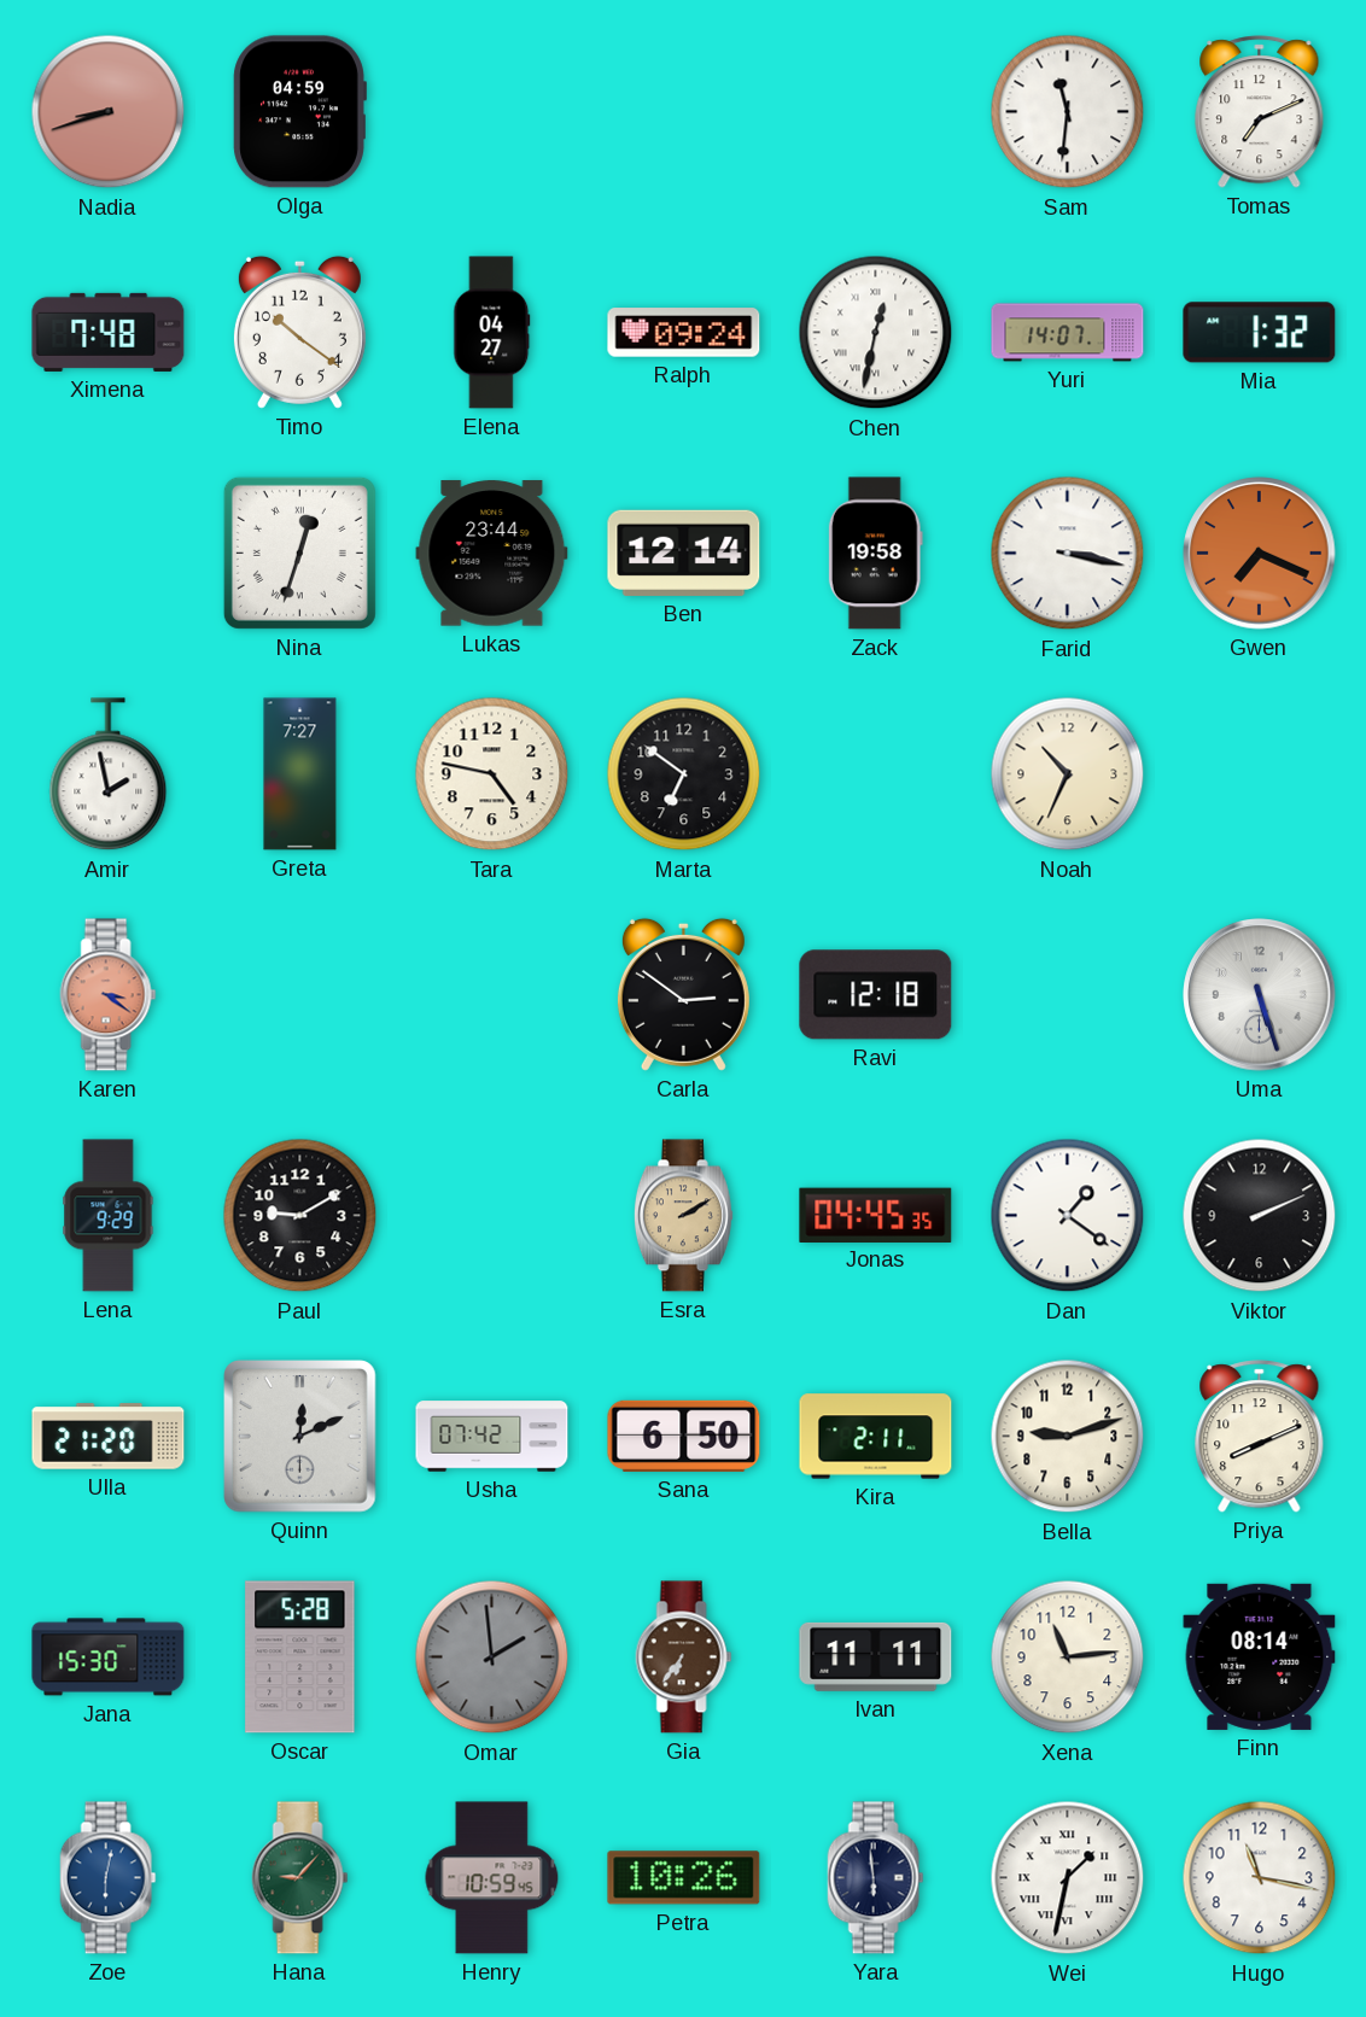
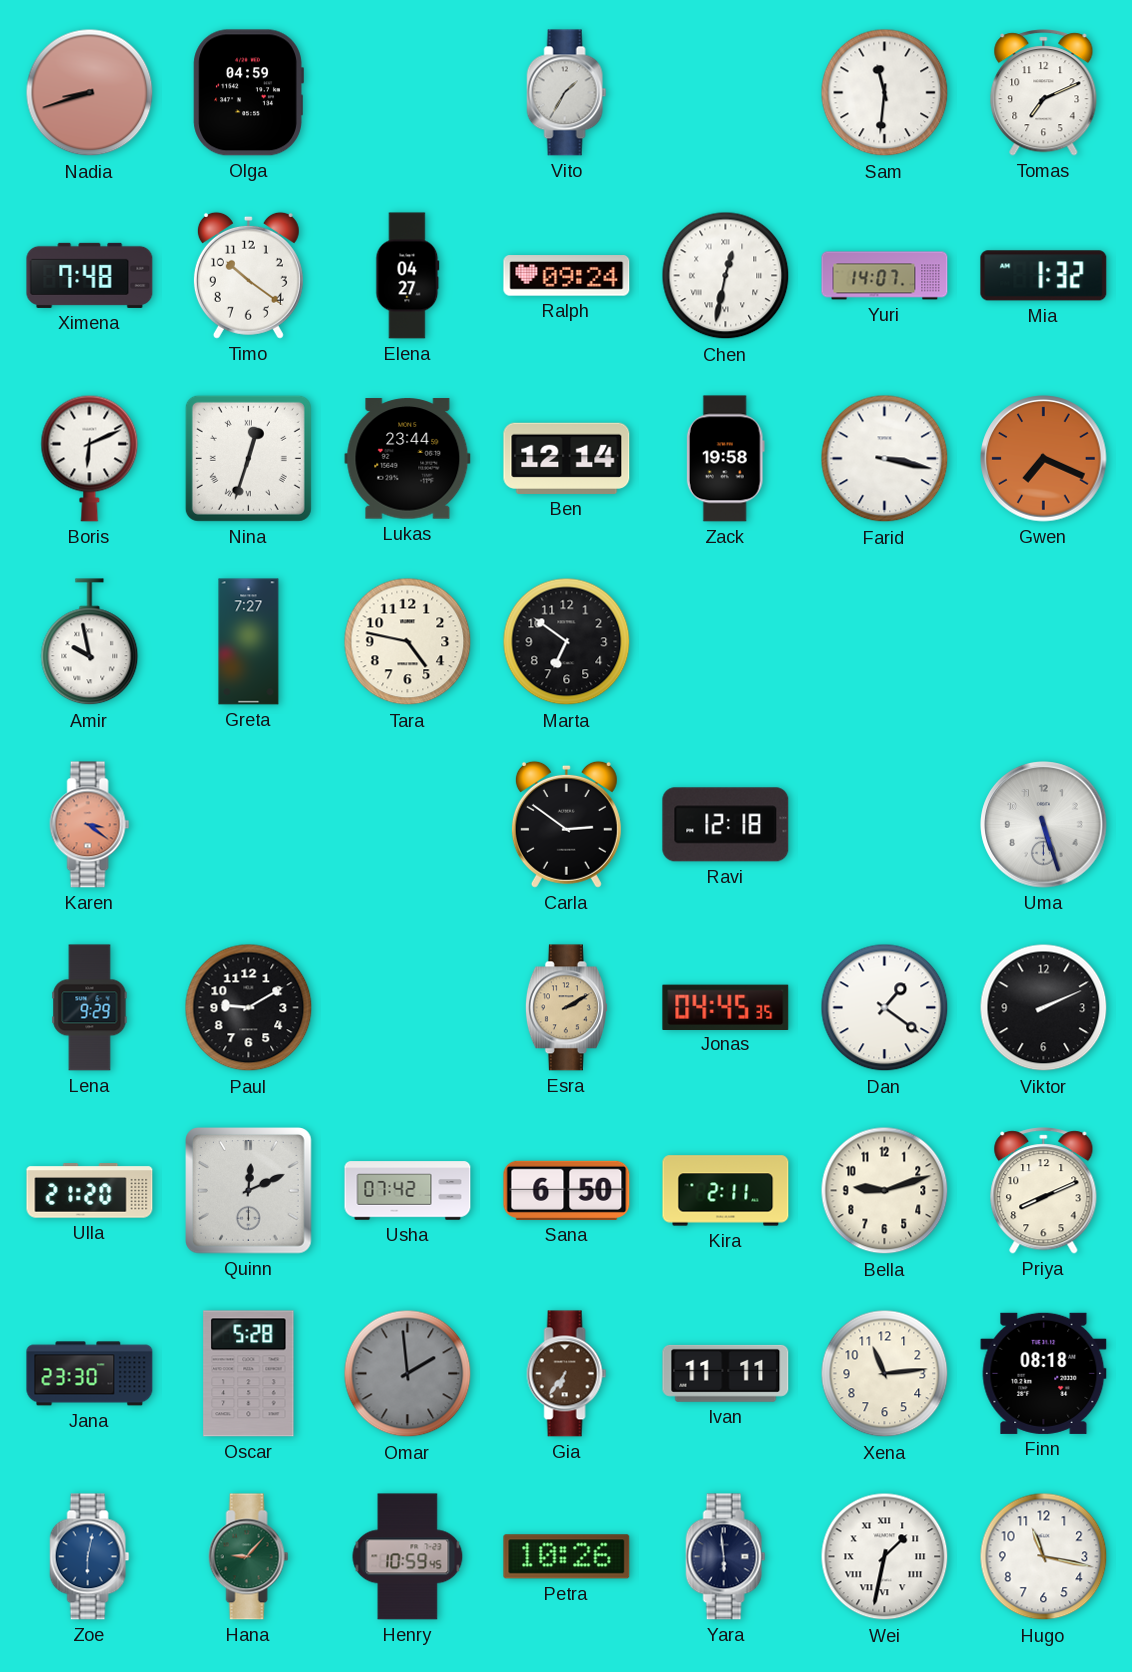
Vito: none -> 1:35 (567, 93)
Boris: none -> 6:11 (90, 458)
Amir: 1:58 -> 9:58 (90, 642)
Noah: 10:34 -> none (1068, 774)
Jana: 15:30 -> 23:30 (90, 1374)
Finn: 08:14 -> 08:18 (1044, 1373)
